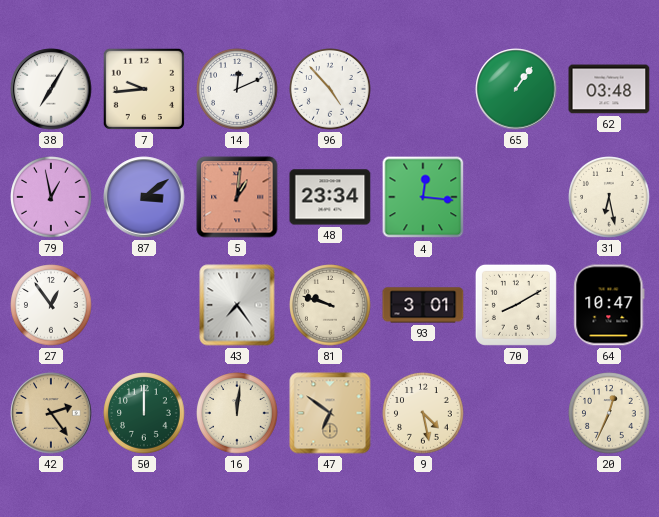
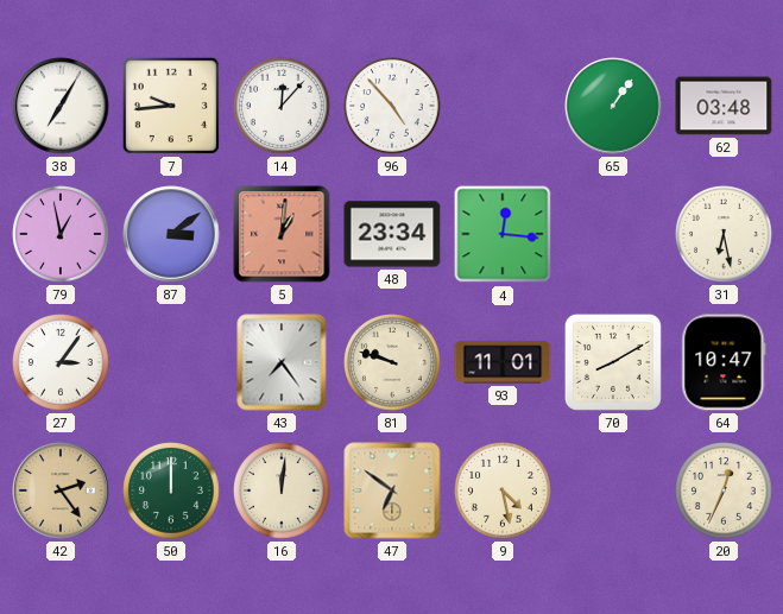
14: 12:11 -> 12:07 (282, 106)
27: 12:54 -> 3:06 (61, 362)
93: 3:01 -> 11:01 (503, 362)
